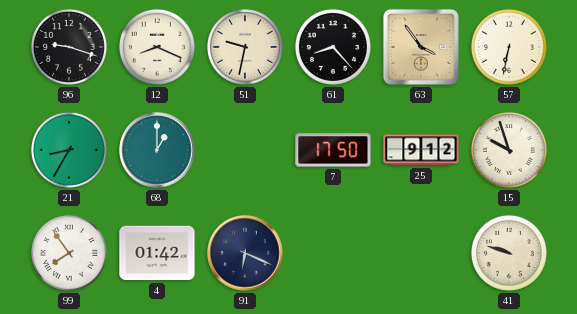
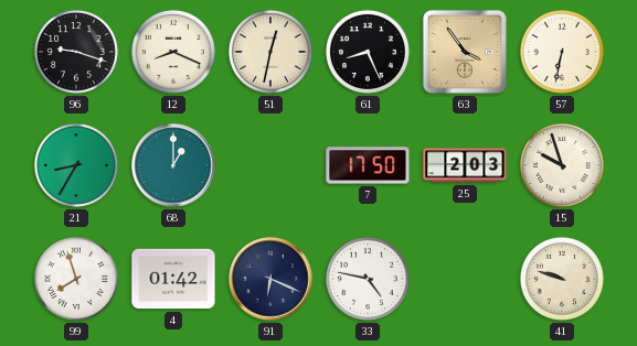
51: 9:32 -> 12:32 (270, 52)
61: 8:23 -> 8:26 (368, 52)
25: 9:12 -> 2:03 (465, 165)
99: 7:54 -> 7:57 (76, 279)
33: none -> 4:47 (368, 279)
